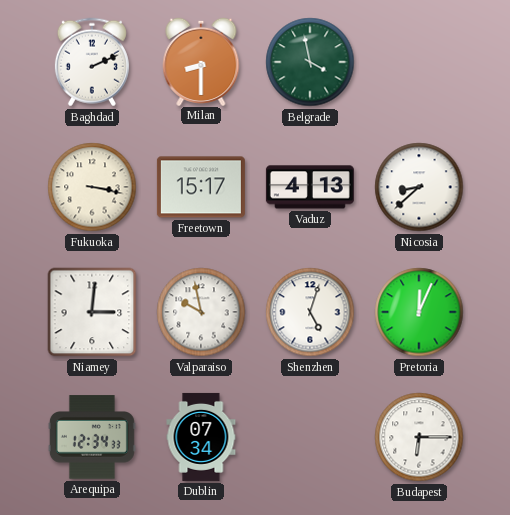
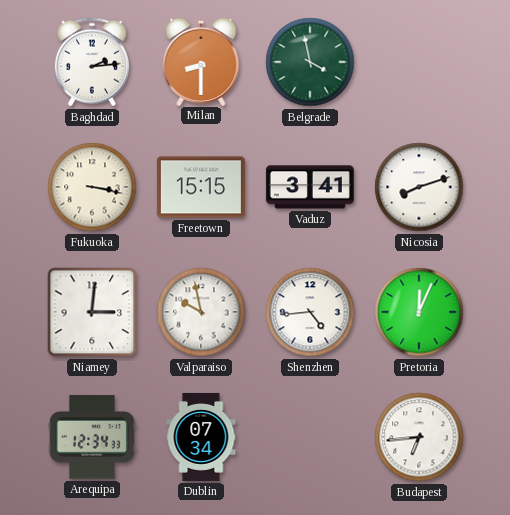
Baghdad: 2:11 -> 2:14 (92, 62)
Freetown: 15:17 -> 15:15 (201, 187)
Vaduz: 4:13 -> 3:41 (310, 187)
Nicosia: 8:38 -> 8:12 (419, 187)
Shenzhen: 5:03 -> 4:44 (310, 312)
Budapest: 6:15 -> 6:44 (419, 437)
